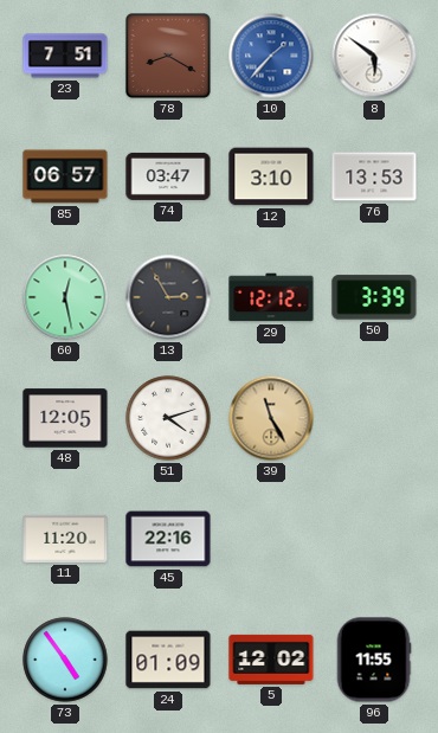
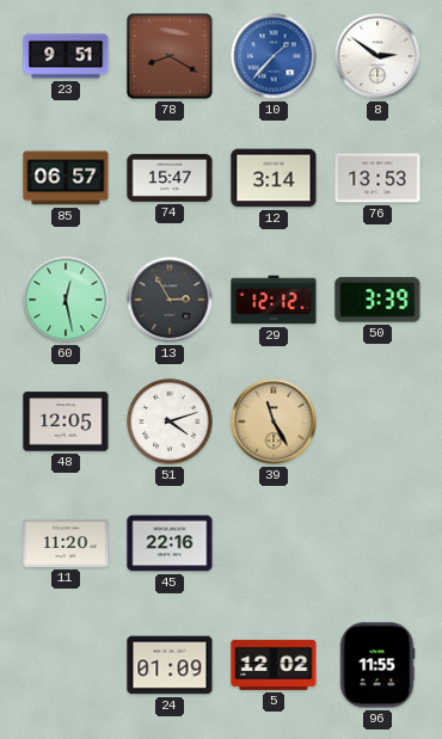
23: 7:51 -> 9:51 (66, 56)
8: 5:51 -> 2:51 (377, 56)
74: 03:47 -> 15:47 (170, 178)
12: 3:10 -> 3:14 (274, 178)
73: 4:54 -> none (65, 660)
